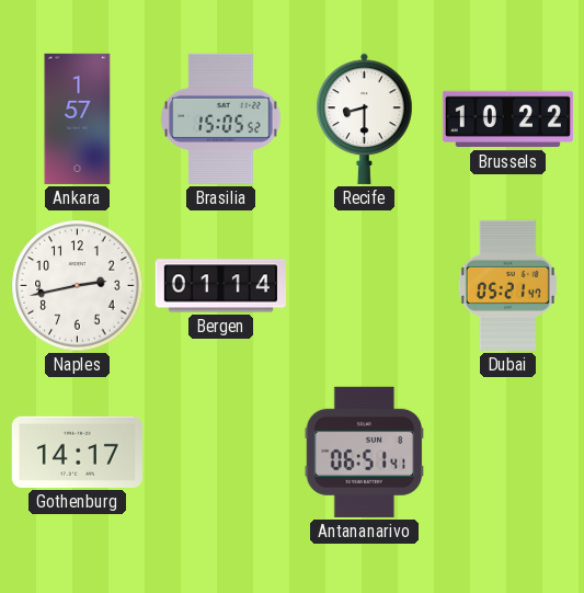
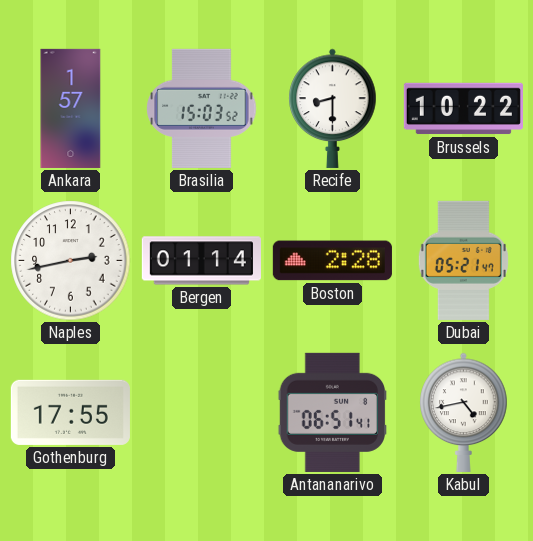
Brasilia: 15:05 -> 15:03 (202, 108)
Boston: none -> 2:28 (332, 261)
Gothenburg: 14:17 -> 17:55 (70, 412)
Kabul: none -> 4:43 (464, 412)
